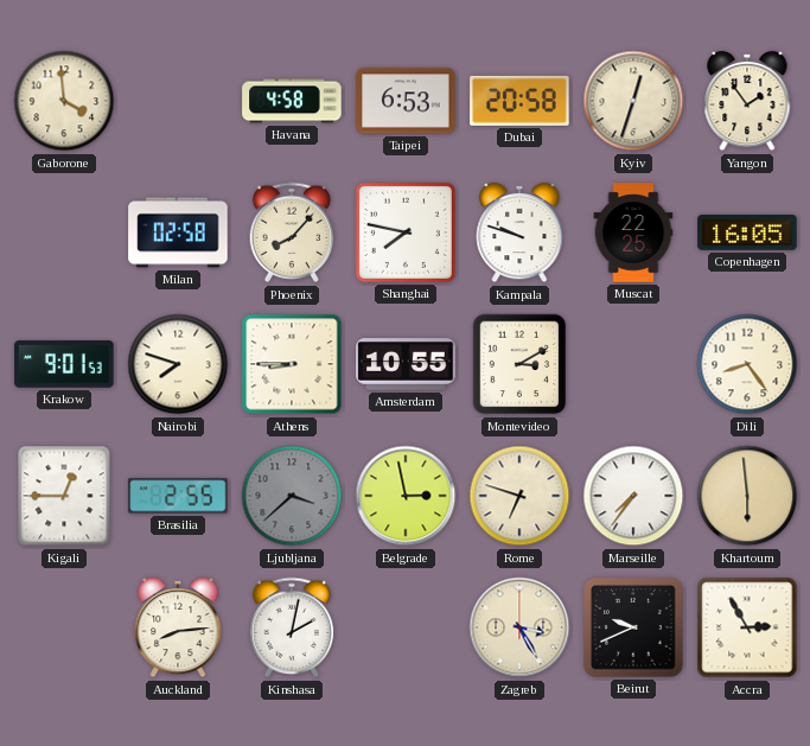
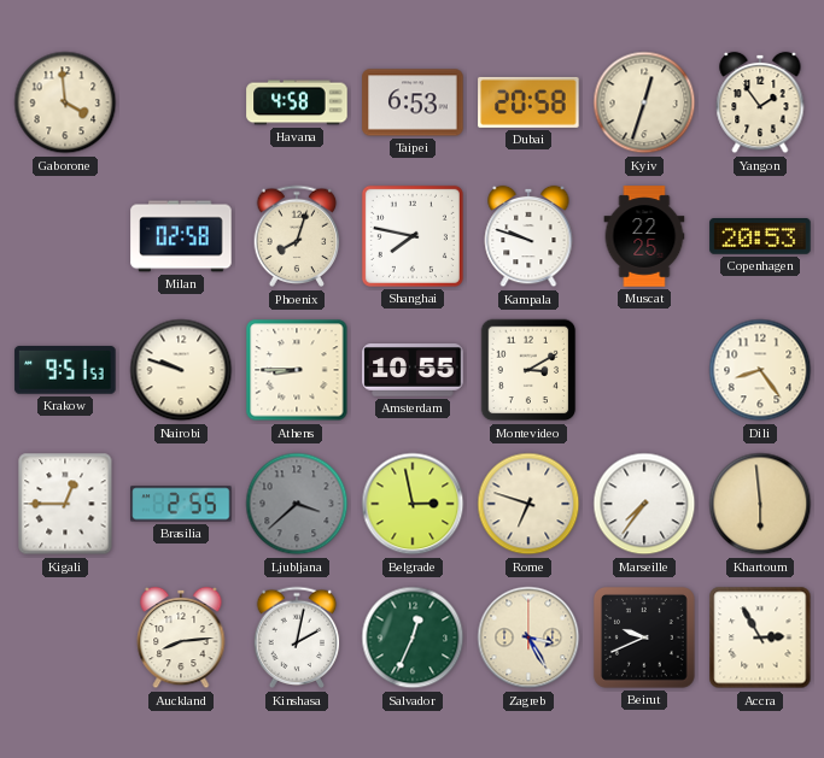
Phoenix: 8:07 -> 8:03 (297, 236)
Copenhagen: 16:05 -> 20:53 (760, 237)
Krakow: 9:01 -> 9:51 (65, 370)
Nairobi: 7:48 -> 9:48 (181, 370)
Salvador: none -> 12:34 (413, 637)
